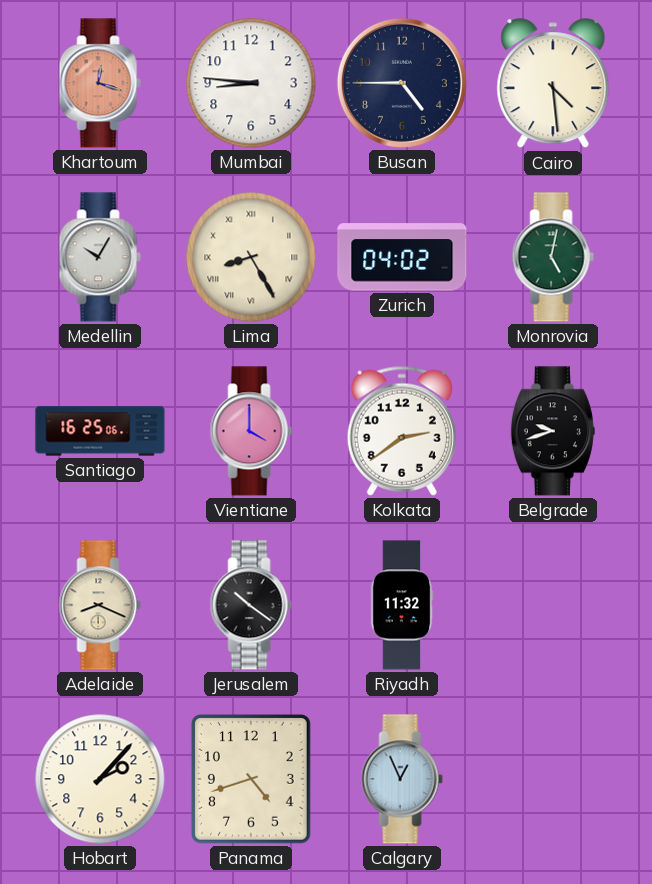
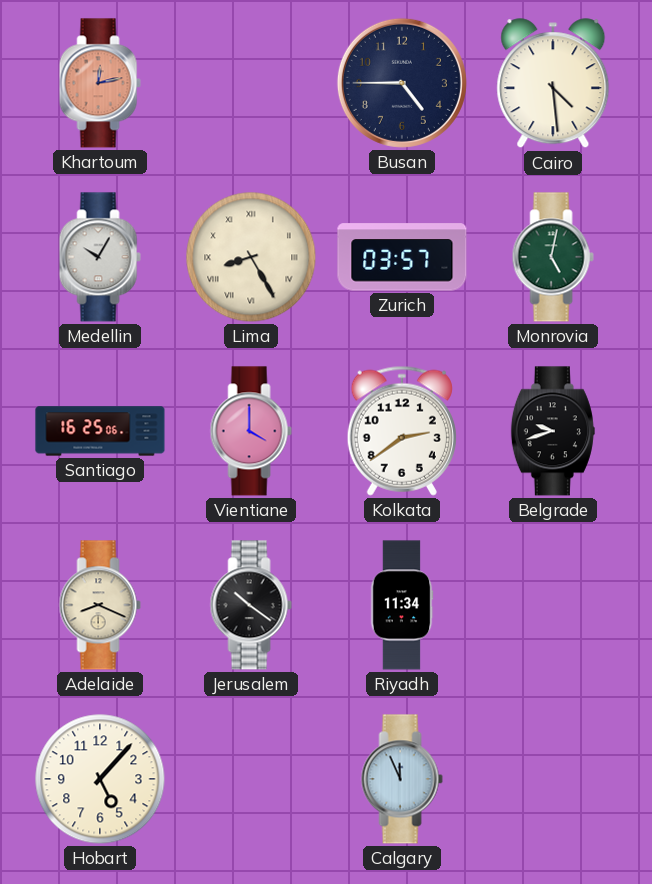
Khartoum: 12:18 -> 12:13 (100, 83)
Mumbai: 8:46 -> none (251, 83)
Zurich: 04:02 -> 03:57 (402, 257)
Riyadh: 11:32 -> 11:34 (402, 605)
Hobart: 2:07 -> 5:07 (100, 779)
Panama: 4:42 -> none (251, 780)
Calgary: 12:56 -> 11:56 (402, 779)
